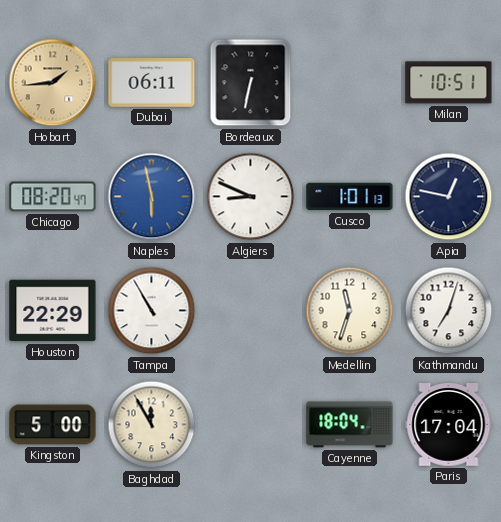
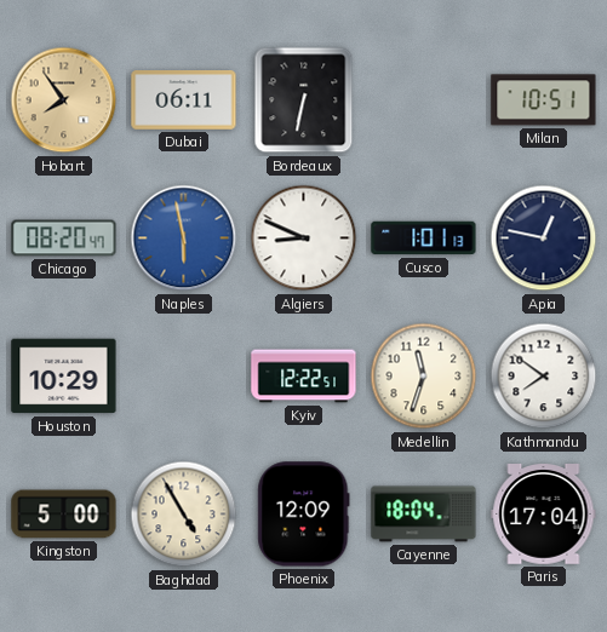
Hobart: 1:44 -> 7:54 (64, 100)
Houston: 22:29 -> 10:29 (64, 377)
Tampa: 10:55 -> none (152, 311)
Kyiv: none -> 12:22 (304, 377)
Kathmandu: 7:03 -> 7:51 (544, 377)
Baghdad: 11:55 -> 4:55 (184, 515)
Phoenix: none -> 12:09 (304, 515)
